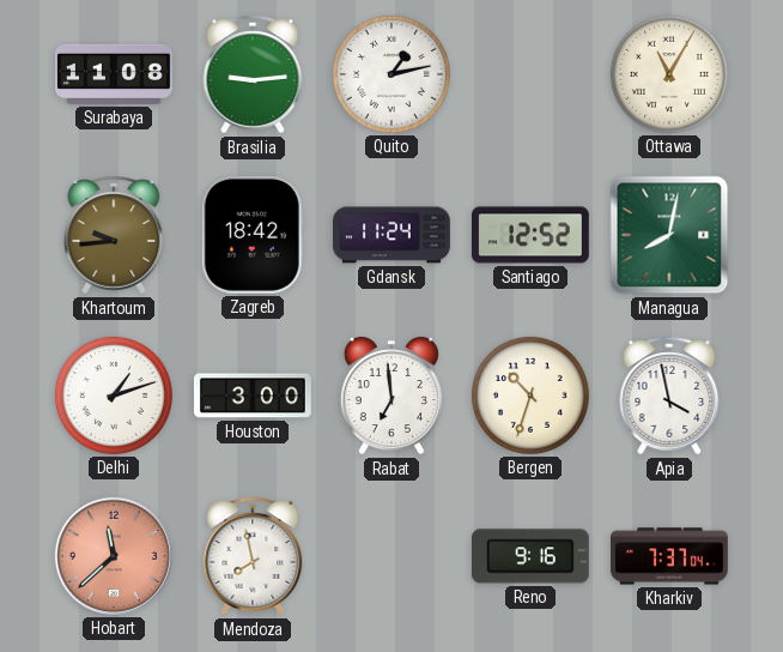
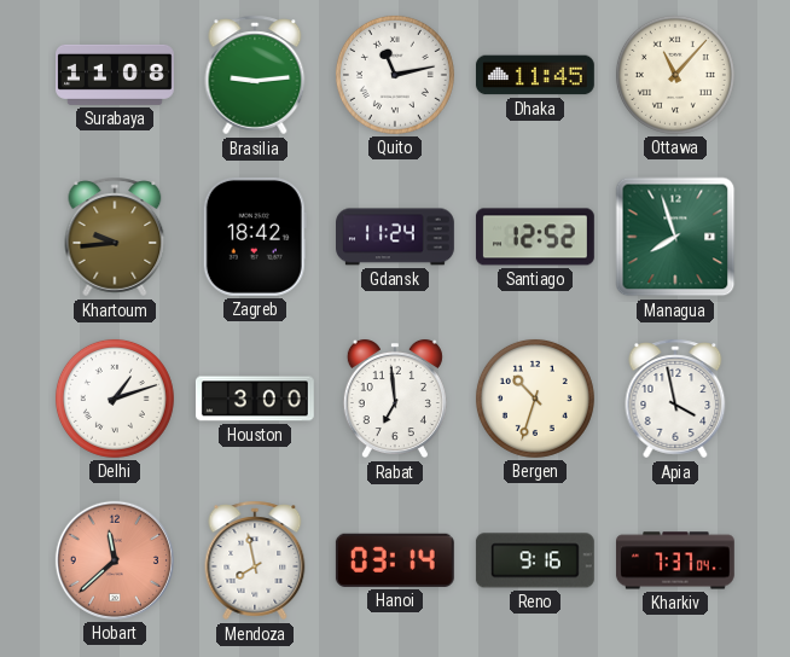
Quito: 1:13 -> 11:13 (395, 75)
Dhaka: none -> 11:45 (535, 75)
Ottawa: 11:05 -> 11:07 (675, 75)
Managua: 8:02 -> 7:57 (675, 237)
Hanoi: none -> 03:14 (395, 560)
